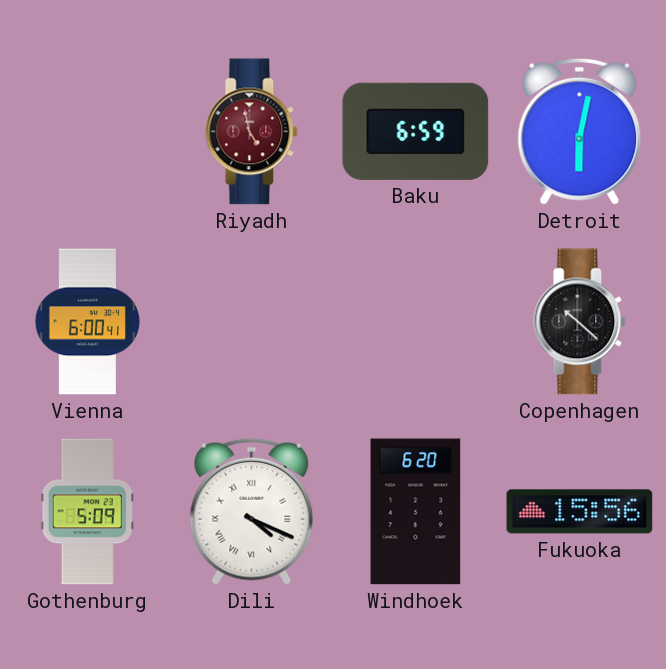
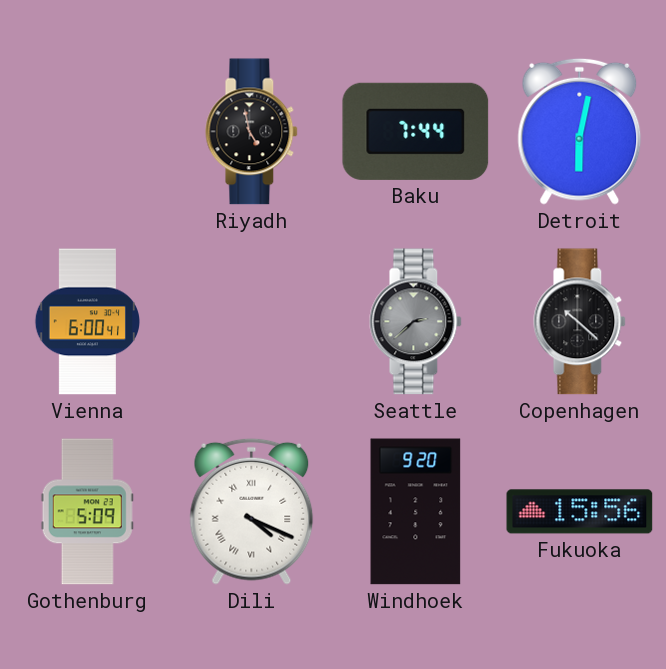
Riyadh dial: burgundy -> black (252, 132)
Baku: 6:59 -> 7:44 (416, 131)
Seattle: none -> 2:38 (416, 322)
Windhoek: 6:20 -> 9:20 (416, 512)
